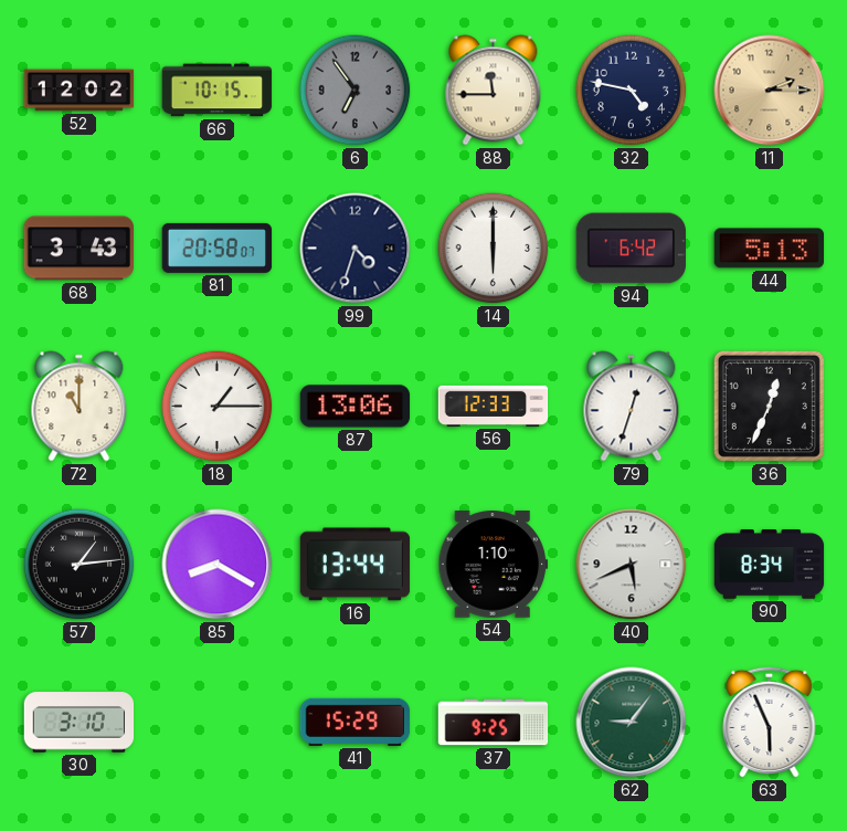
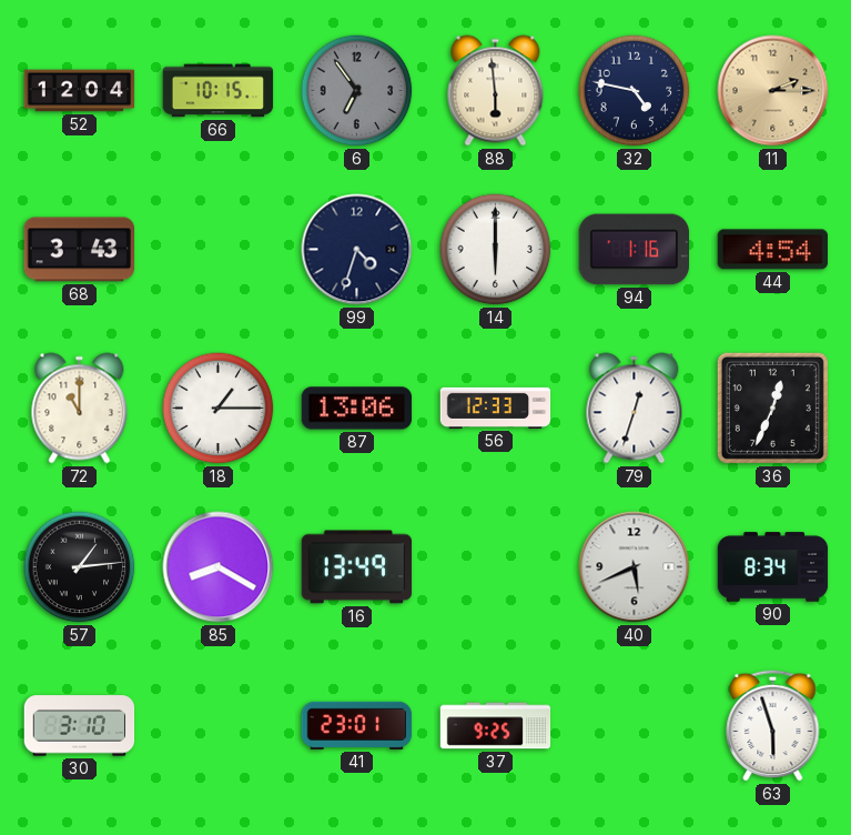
52: 12:02 -> 12:04 (80, 91)
88: 11:45 -> 5:59 (496, 91)
81: 20:58 -> none (218, 248)
94: 6:42 -> 1:16 (634, 250)
44: 5:13 -> 4:54 (772, 250)
16: 13:44 -> 13:49 (357, 567)
54: 1:10 -> none (494, 565)
41: 15:29 -> 23:01 (357, 725)
62: 9:06 -> none (632, 723)
63: 5:56 -> 5:57 (773, 725)
